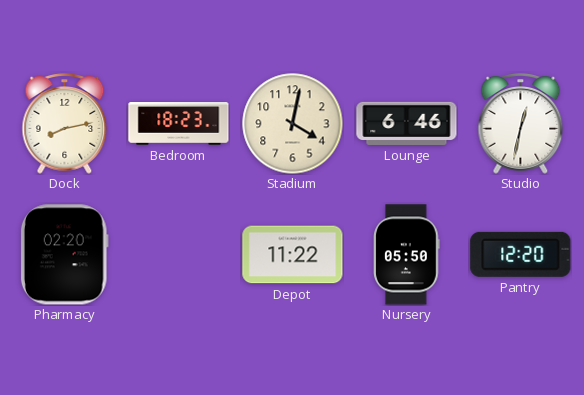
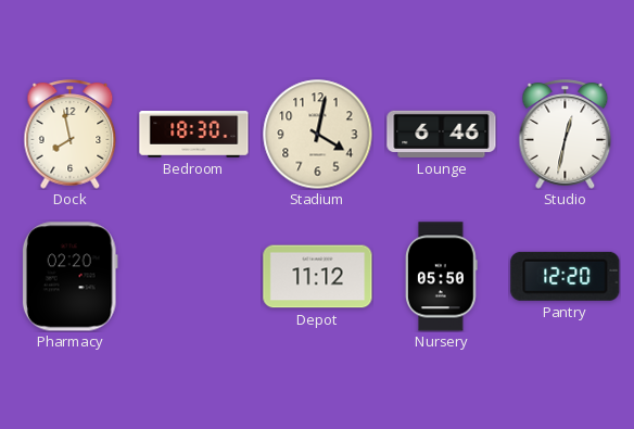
Dock: 8:13 -> 7:58 (71, 135)
Bedroom: 18:23 -> 18:30 (194, 135)
Depot: 11:22 -> 11:12 (318, 277)
